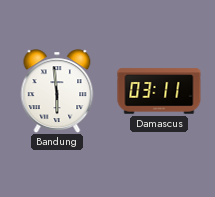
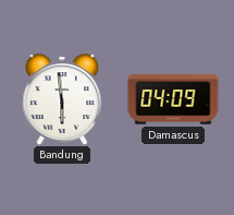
Damascus: 03:11 -> 04:09 (173, 99)
